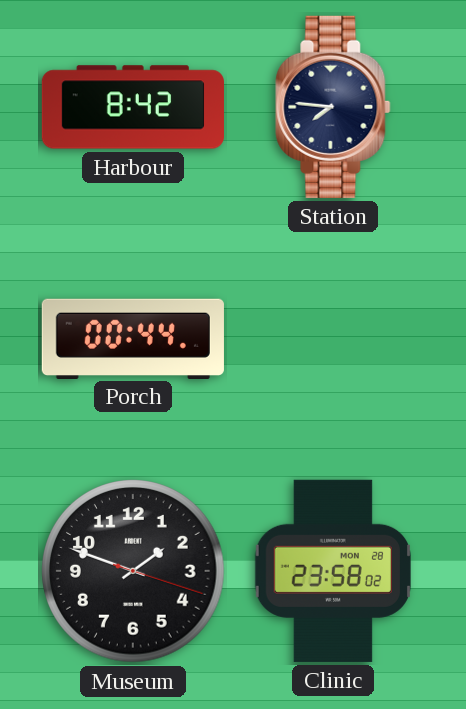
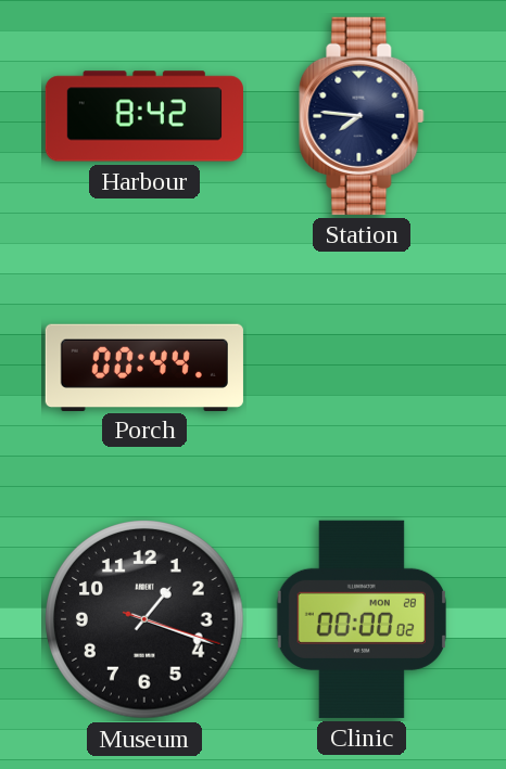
Museum: 1:48 -> 1:18 (144, 619)
Clinic: 23:58 -> 00:00 (362, 619)
